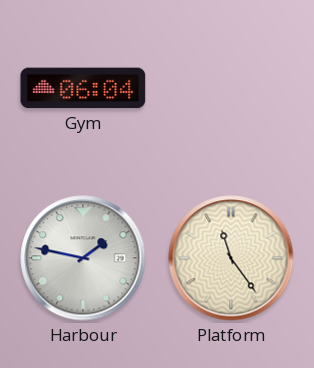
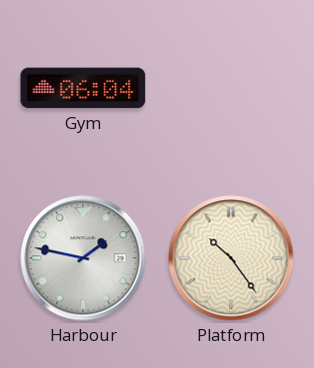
Platform: 11:24 -> 10:24 (231, 258)
